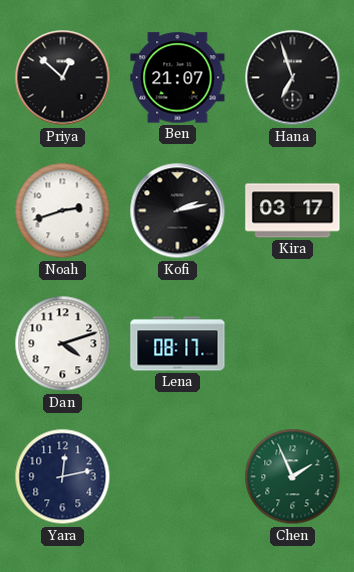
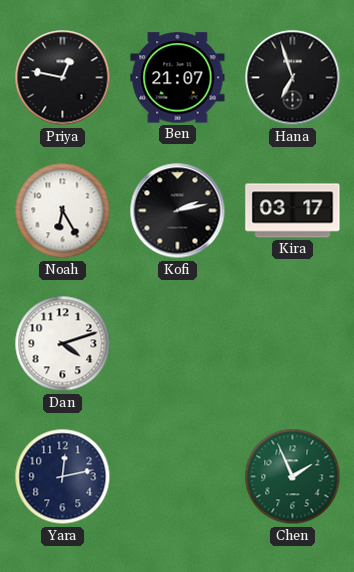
Priya: 12:52 -> 12:47 (63, 78)
Noah: 2:42 -> 6:25 (63, 211)
Lena: 08:17 -> none (178, 344)
